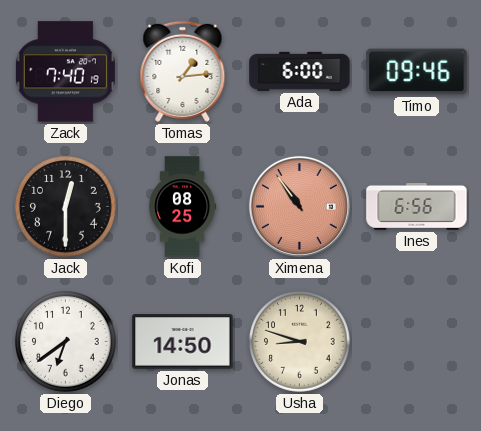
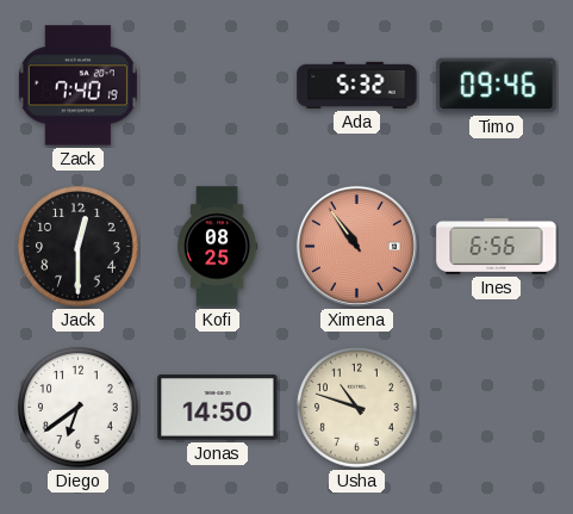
Tomas: 1:14 -> none (183, 71)
Ada: 6:00 -> 5:32 (357, 85)
Usha: 8:48 -> 10:48 (357, 408)
